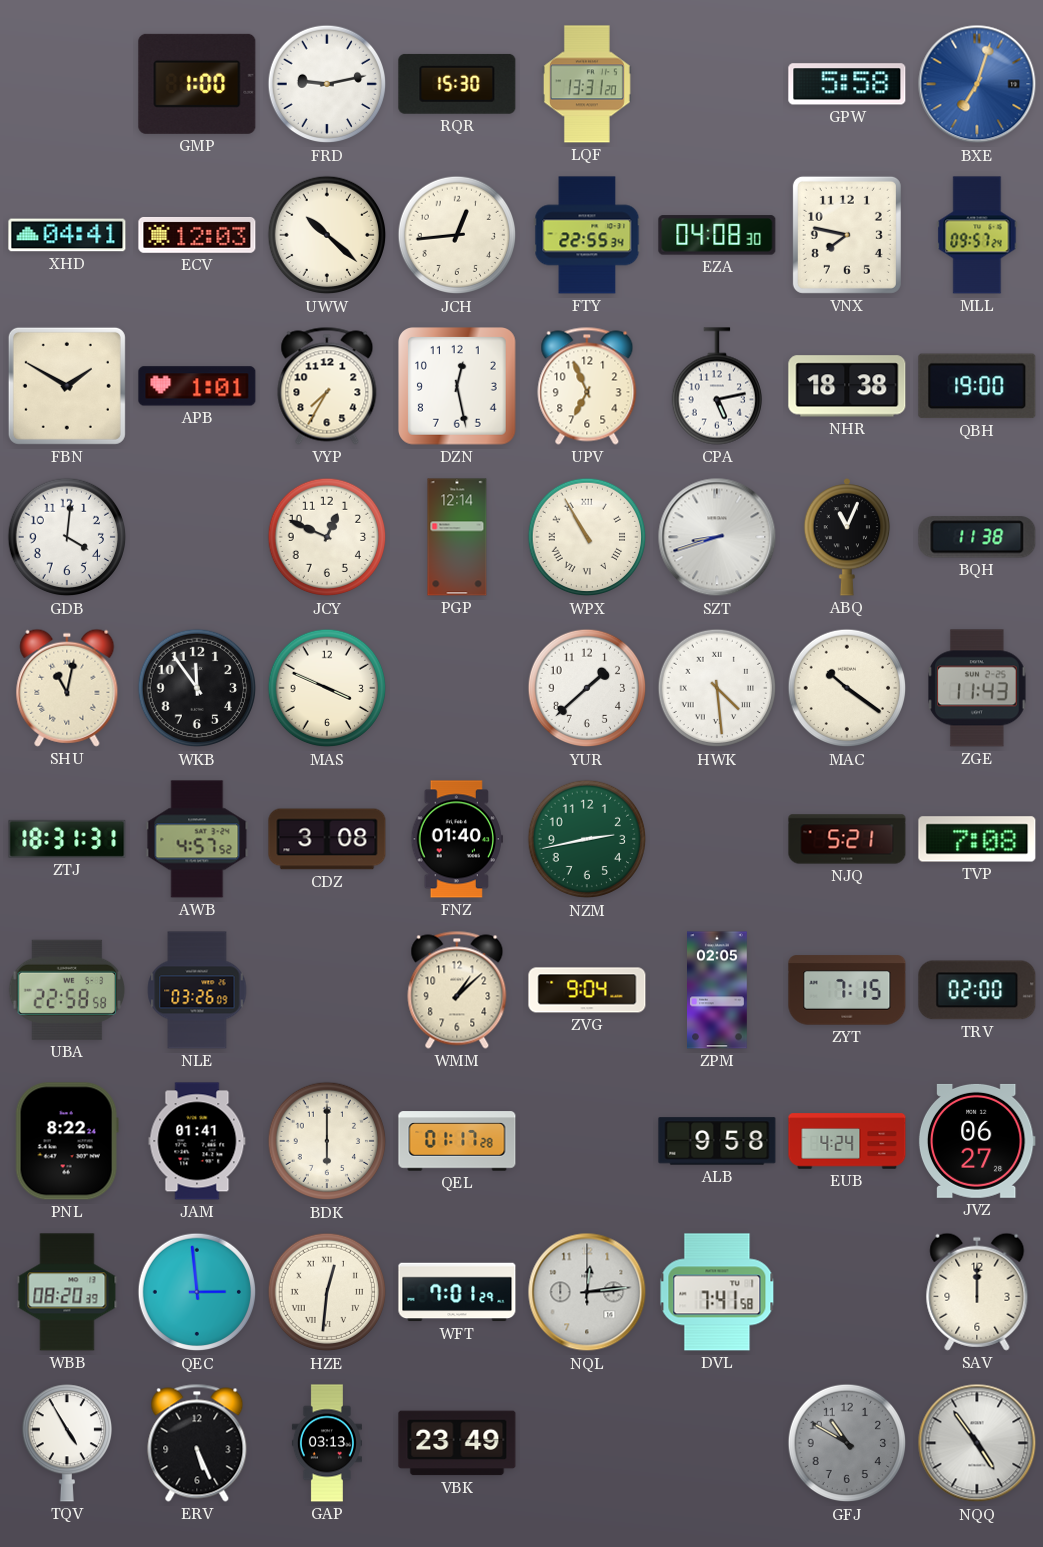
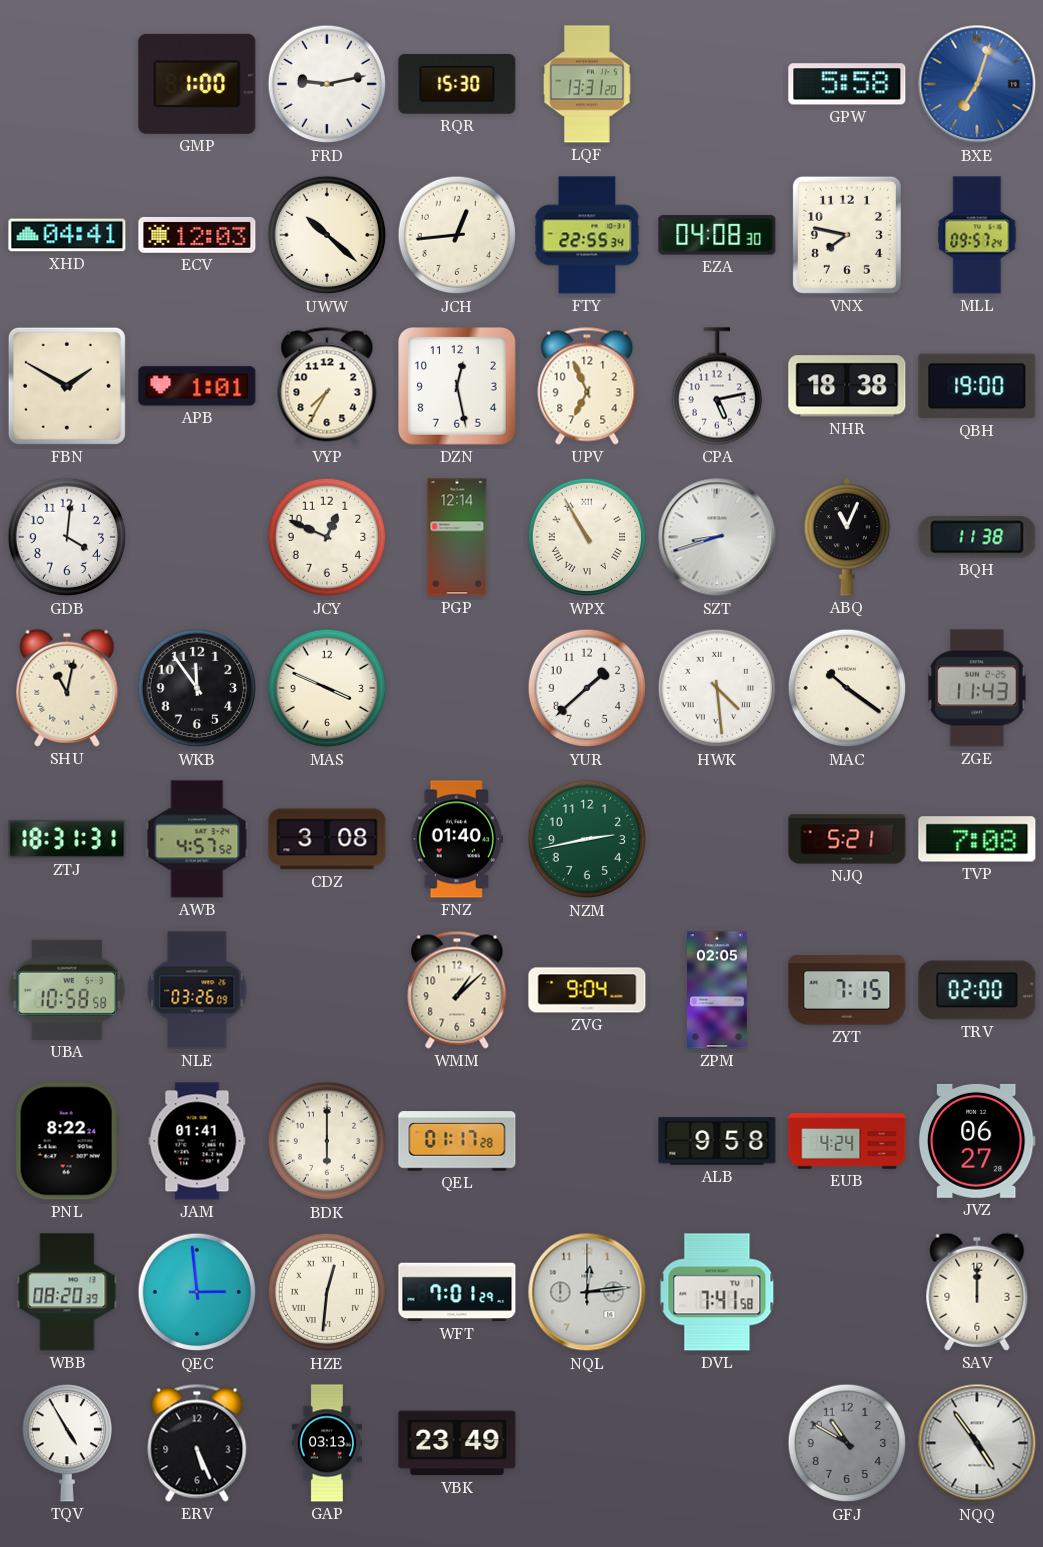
UBA: 22:58 -> 10:58 (67, 990)
